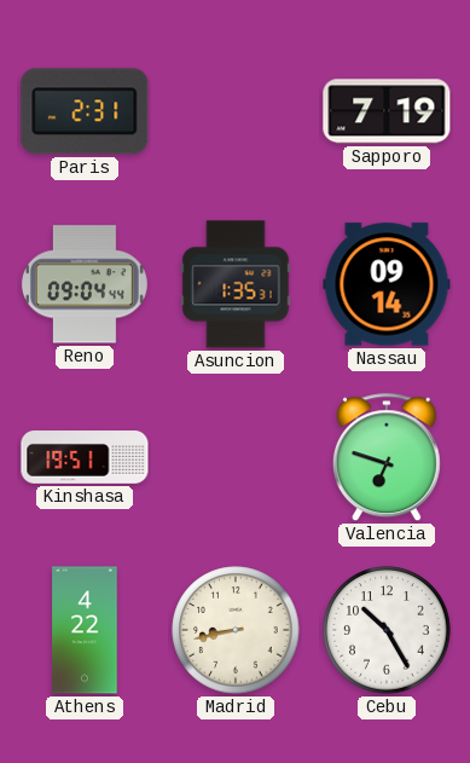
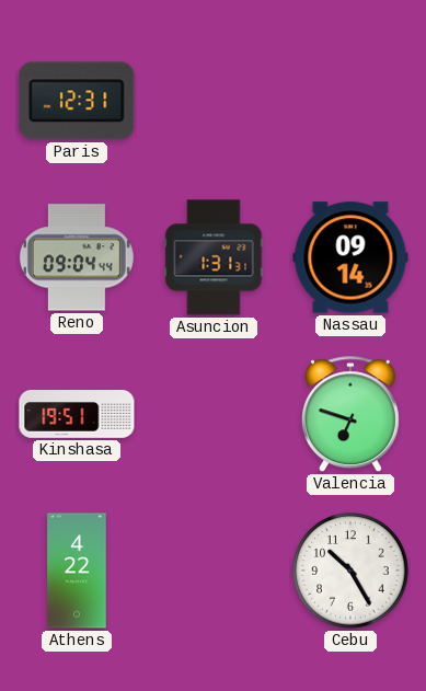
Paris: 2:31 -> 12:31 (77, 101)
Sapporo: 7:19 -> none (387, 111)
Asuncion: 1:35 -> 1:31 (214, 257)
Madrid: 8:43 -> none (236, 630)
